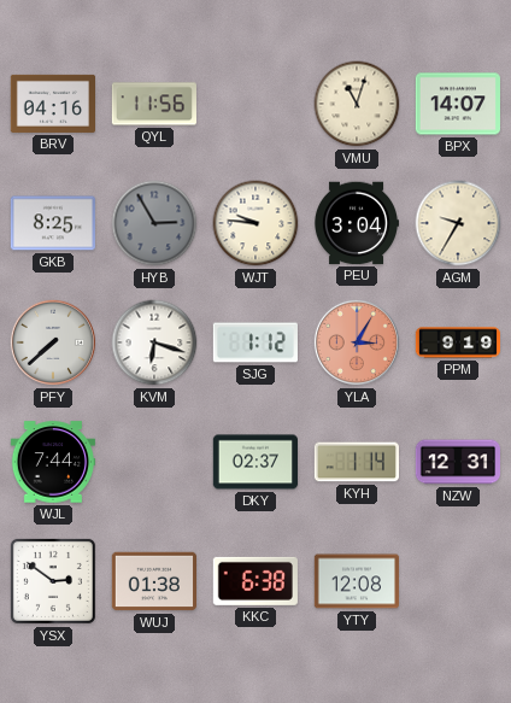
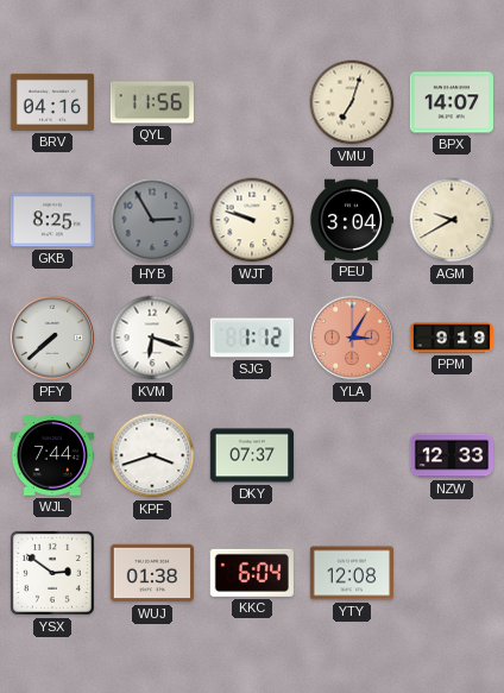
VMU: 11:03 -> 7:03 (352, 102)
WJT: 9:46 -> 9:48 (252, 220)
AGM: 9:35 -> 9:40 (452, 220)
KPF: none -> 3:42 (152, 455)
DKY: 02:37 -> 07:37 (251, 455)
KYH: 1:14 -> none (356, 462)
NZW: 12:31 -> 12:33 (451, 455)
KKC: 6:38 -> 6:04 (252, 573)
